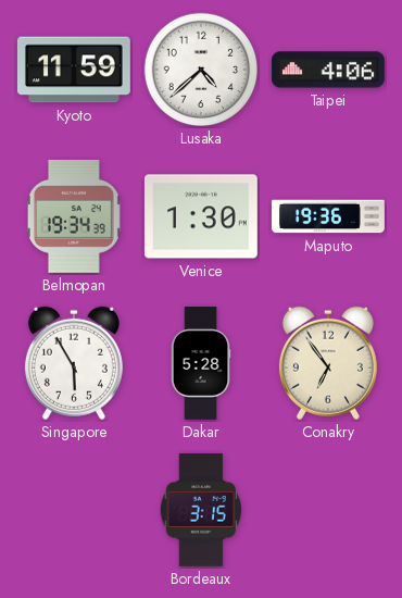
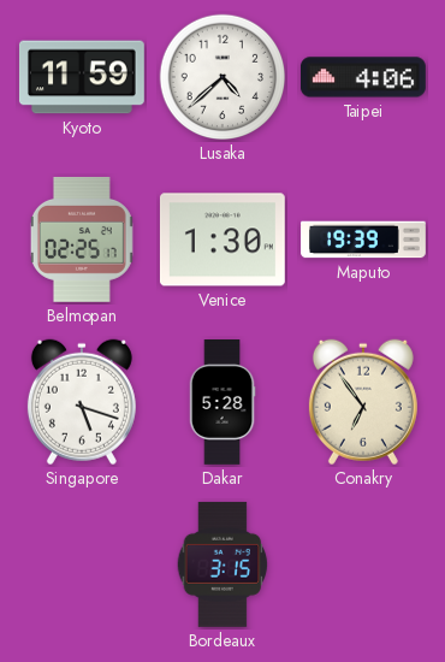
Belmopan: 19:34 -> 02:25 (82, 240)
Maputo: 19:36 -> 19:39 (364, 240)
Singapore: 5:55 -> 5:18 (82, 402)
